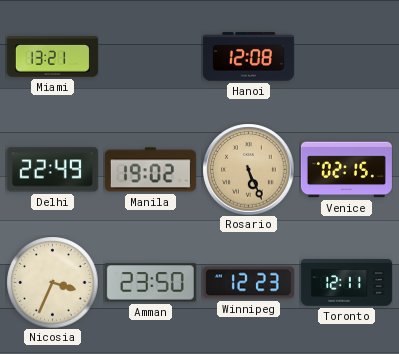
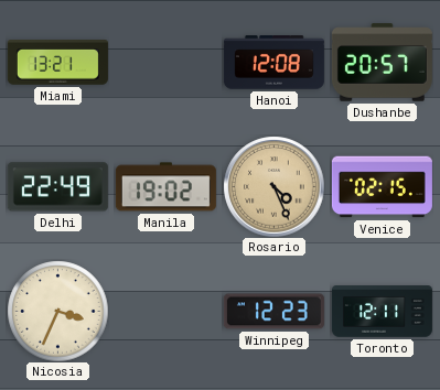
Dushanbe: none -> 20:57 (382, 63)
Rosario: 5:26 -> 4:26 (273, 186)
Amman: 23:50 -> none (150, 283)
